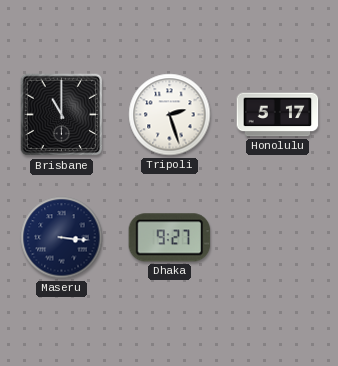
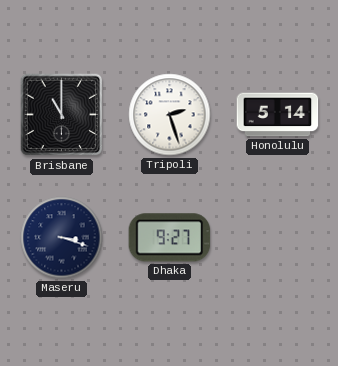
Honolulu: 5:17 -> 5:14 (278, 115)
Maseru: 3:16 -> 3:18 (62, 238)
